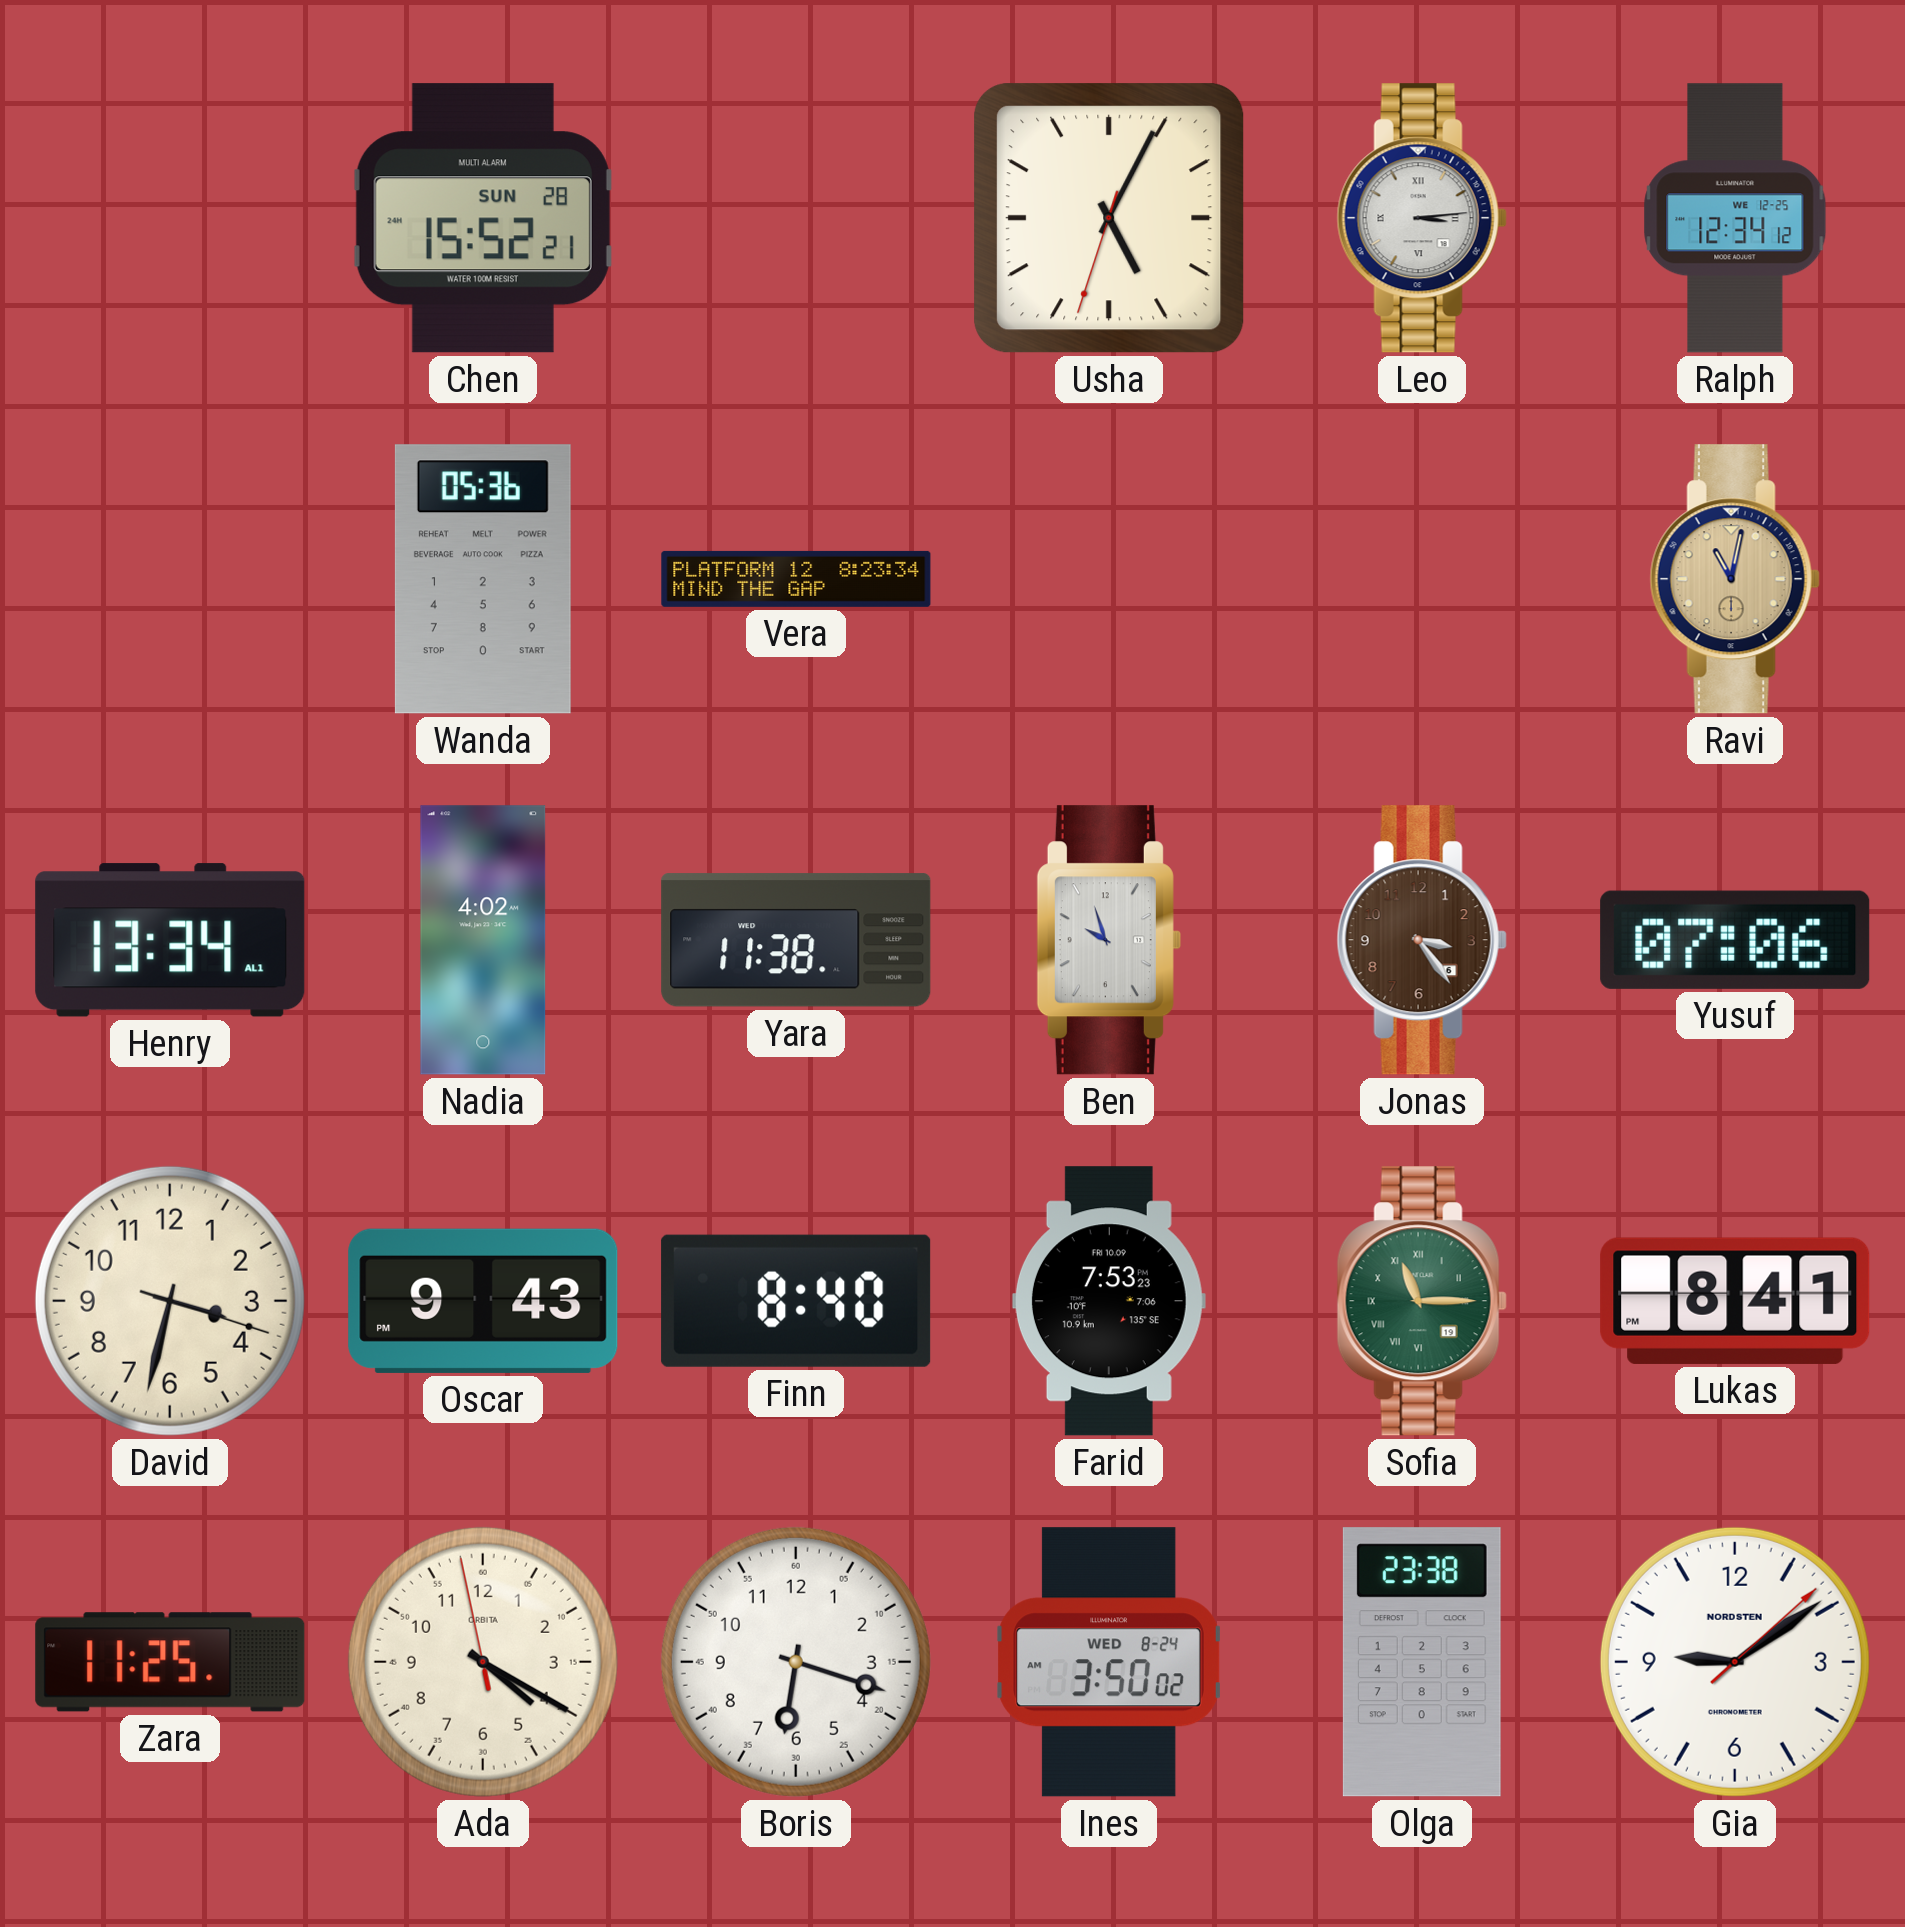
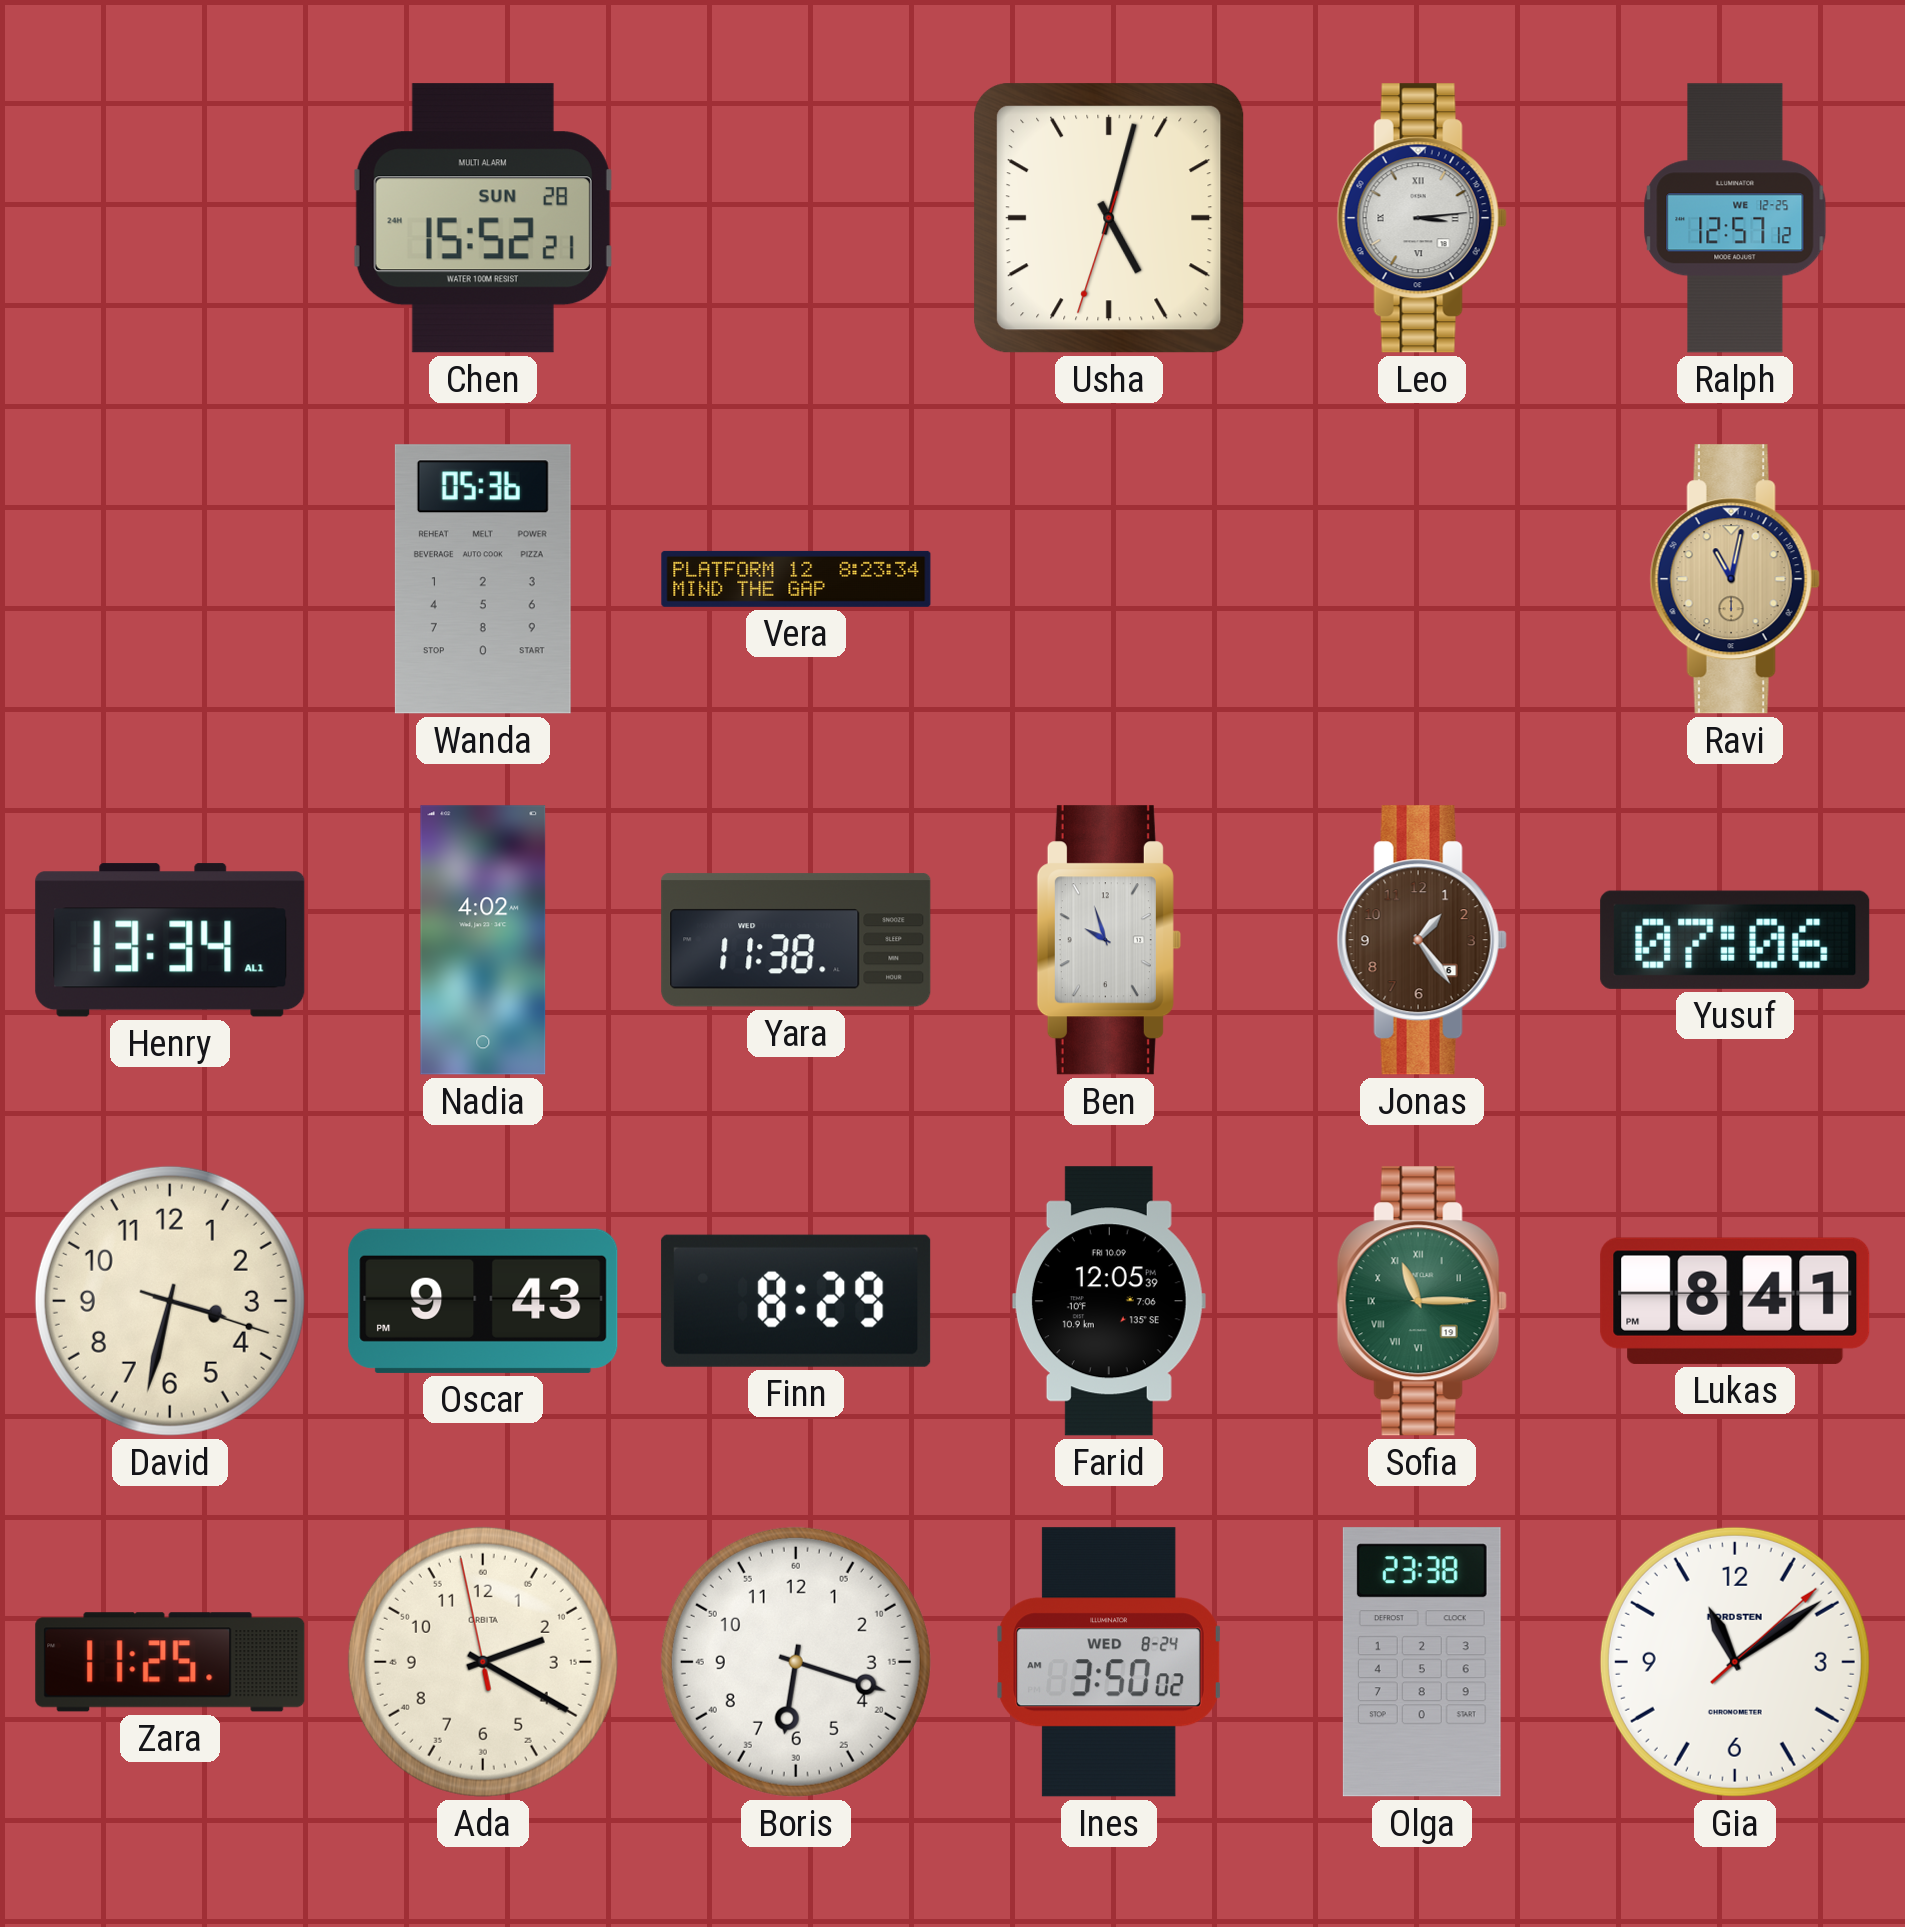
Usha: 5:04 -> 5:02 (1109, 218)
Ralph: 12:34 -> 12:57 (1735, 218)
Jonas: 3:24 -> 1:24 (1422, 940)
Finn: 8:40 -> 8:29 (796, 1301)
Farid: 7:53 -> 12:05 (1109, 1301)
Ada: 4:19 -> 2:19 (483, 1662)
Gia: 9:09 -> 11:09 (1735, 1662)
